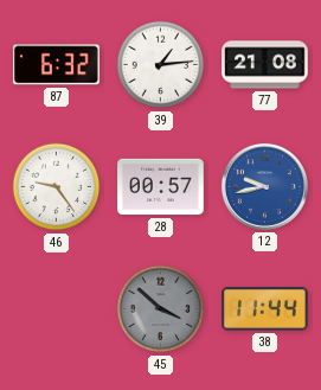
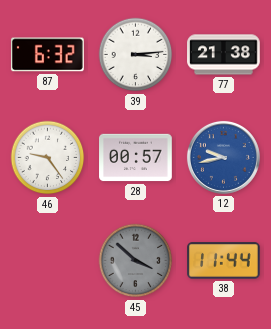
39: 1:14 -> 3:14 (136, 55)
77: 21:08 -> 21:38 (224, 55)
